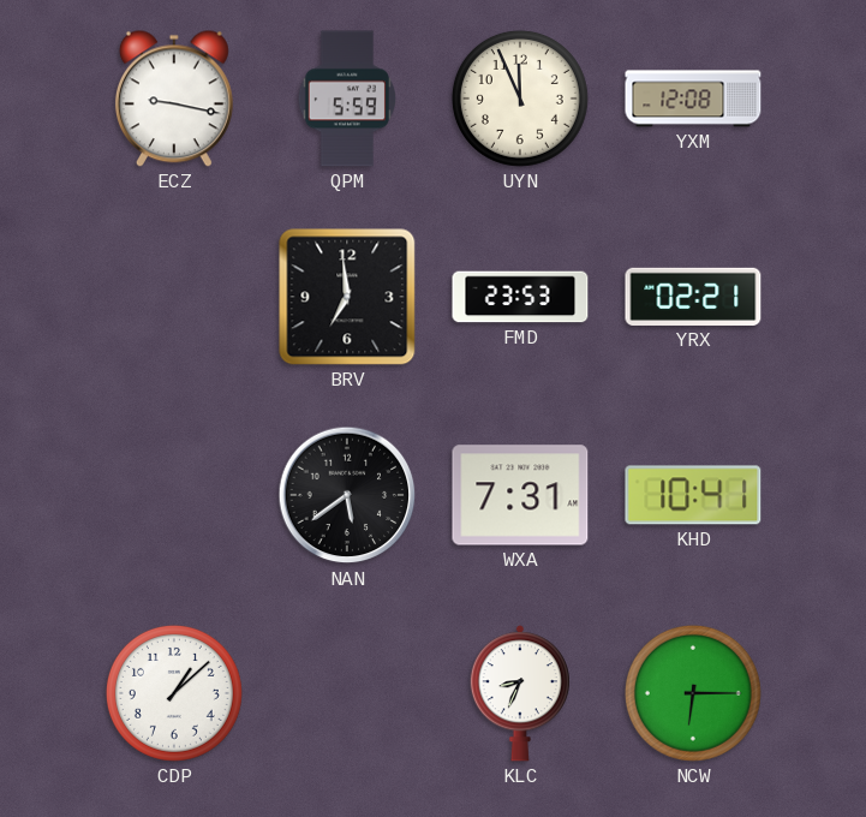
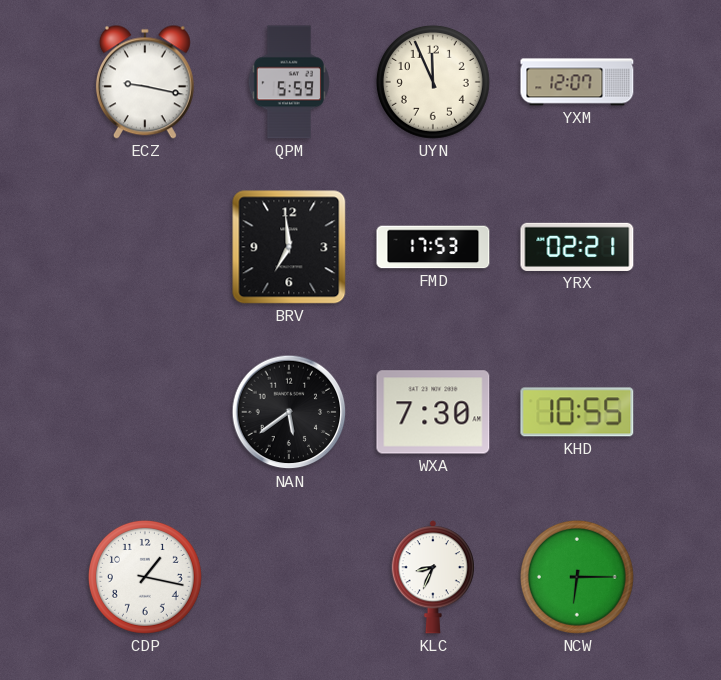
YXM: 12:08 -> 12:07 (577, 82)
FMD: 23:53 -> 17:53 (433, 247)
WXA: 7:31 -> 7:30 (433, 412)
KHD: 10:41 -> 10:55 (577, 412)
CDP: 1:08 -> 1:17 (145, 577)
